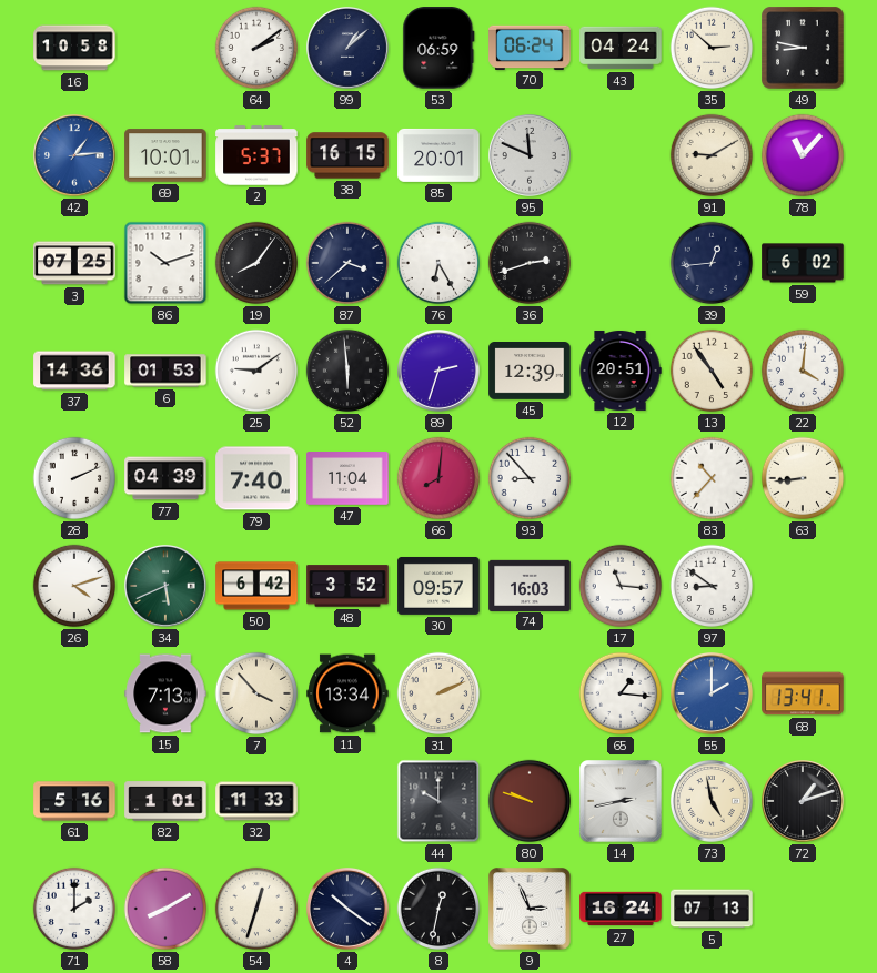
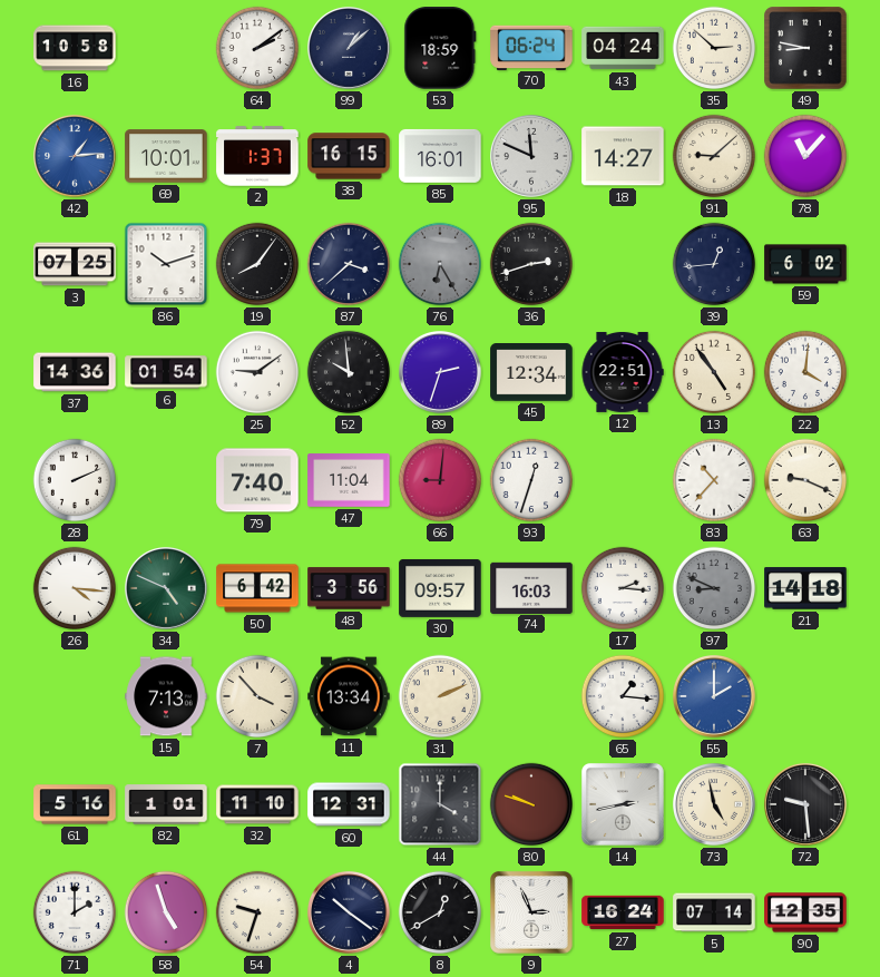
53: 06:59 -> 18:59 (440, 48)
2: 5:37 -> 1:37 (257, 156)
85: 20:01 -> 16:01 (440, 156)
18: none -> 14:27 (623, 156)
91: 9:10 -> 9:08 (714, 156)
76 dial: white -> grey (440, 264)
6: 01:53 -> 01:54 (166, 372)
52: 5:59 -> 9:59 (349, 372)
45: 12:39 -> 12:34 (531, 372)
12: 20:51 -> 22:51 (623, 372)
77: 04:39 -> none (165, 478)
66: 8:01 -> 9:01 (440, 480)
93: 8:53 -> 12:33 (531, 480)
63: 8:44 -> 9:19 (805, 480)
26: 4:12 -> 4:16 (75, 588)
34: 5:41 -> 4:49 (167, 589)
48: 3:52 -> 3:56 (349, 588)
17: 11:16 -> 2:16 (623, 588)
97: 8:51 -> 8:49 (714, 588)
97 dial: white -> grey (714, 588)
21: none -> 14:18 (805, 588)
68: 13:41 -> none (803, 693)
32: 11:33 -> 11:10 (257, 804)
60: none -> 12:31 (349, 804)
44: 10:00 -> 4:00 (440, 804)
72: 1:12 -> 9:29 (806, 805)
58: 8:10 -> 4:57 (166, 912)
54: 12:33 -> 9:33 (257, 912)
8: 12:32 -> 12:40 (440, 912)
5: 07:13 -> 07:14 (714, 912)
90: none -> 12:35 (805, 912)
